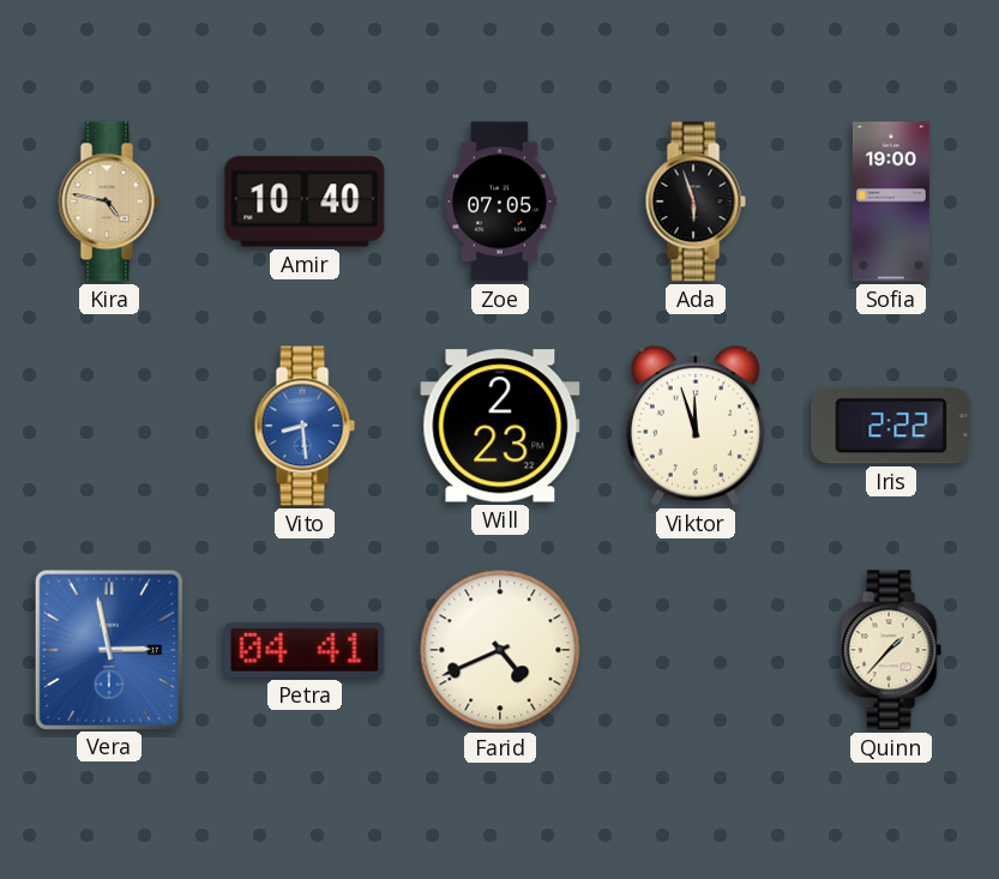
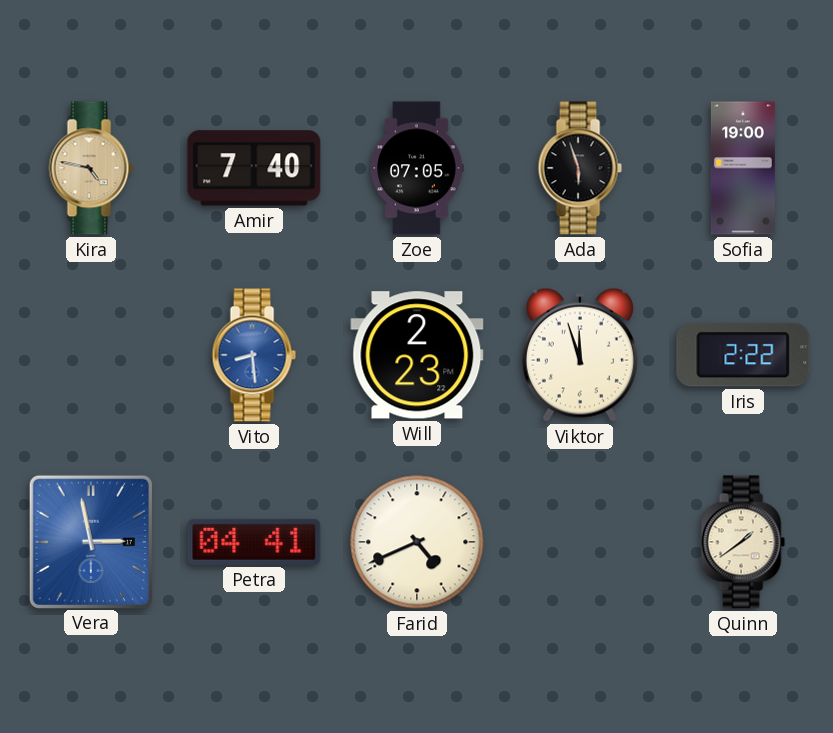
Amir: 10:40 -> 7:40 (254, 168)
Quinn: 1:37 -> 1:39 (743, 542)
